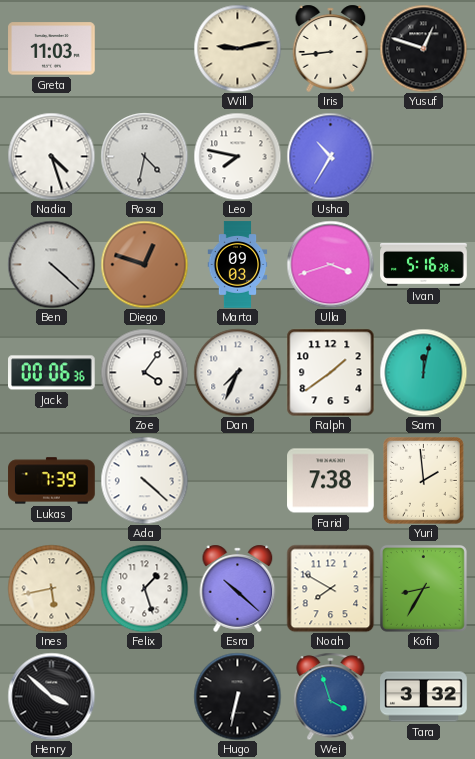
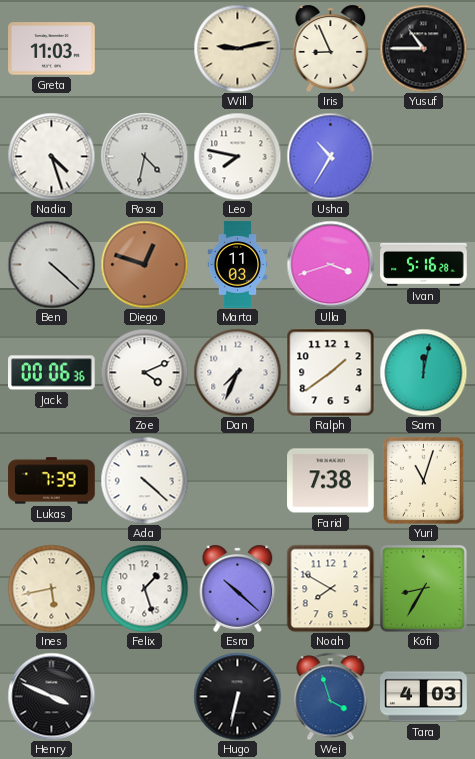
Iris: 8:44 -> 8:56 (331, 48)
Yusuf: 12:48 -> 10:45 (423, 48)
Marta: 09:03 -> 11:03 (238, 265)
Zoe: 4:06 -> 4:11 (144, 372)
Yuri: 1:59 -> 11:03 (424, 481)
Henry: 3:52 -> 3:49 (51, 696)
Tara: 3:32 -> 4:03 (424, 697)
